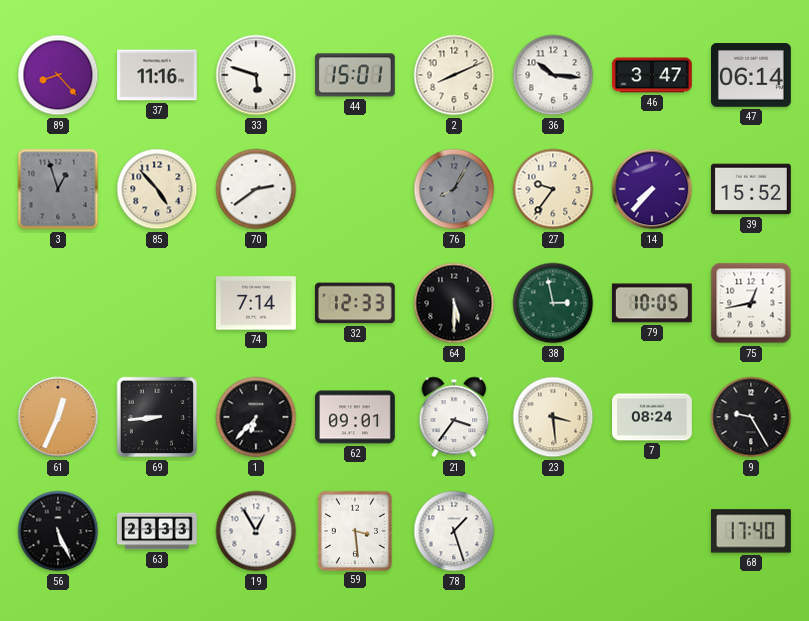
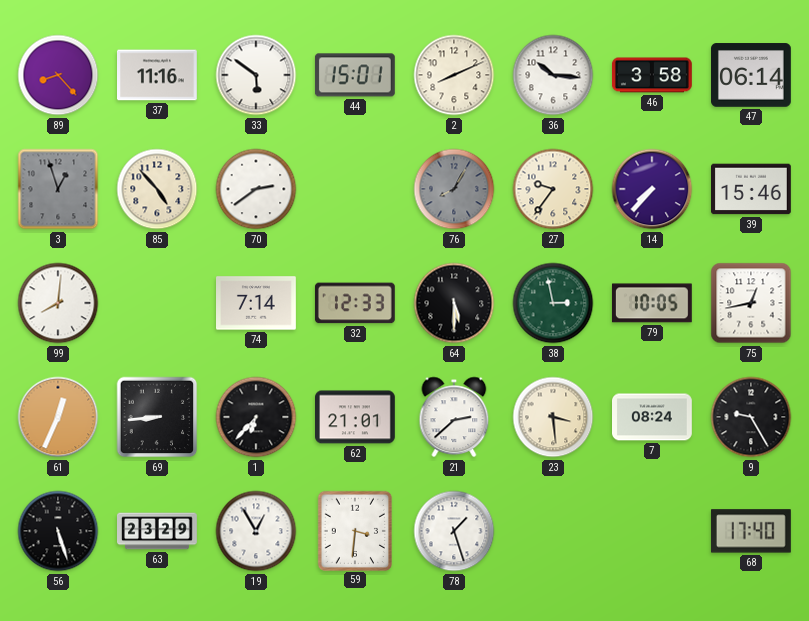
33: 5:48 -> 5:51 (256, 75)
46: 3:47 -> 3:58 (653, 75)
39: 15:52 -> 15:46 (752, 189)
99: none -> 8:01 (58, 303)
62: 09:01 -> 21:01 (356, 417)
21: 3:36 -> 2:38 (454, 417)
56: 5:26 -> 5:27 (58, 531)
63: 23:33 -> 23:29 (157, 531)
59: 3:29 -> 3:31 (354, 530)
